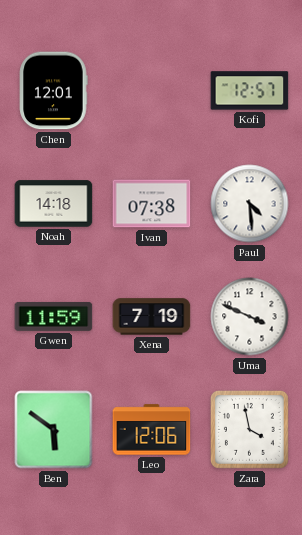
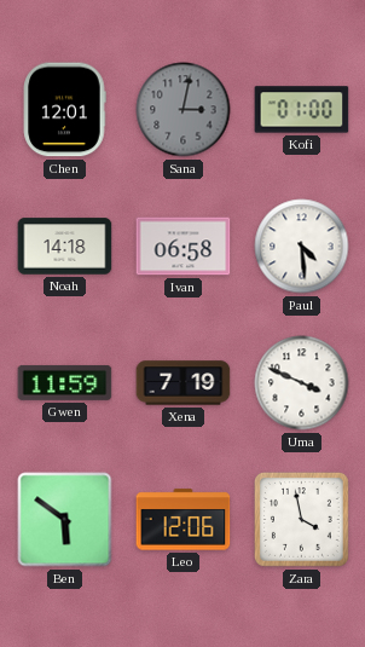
Sana: none -> 3:02 (184, 110)
Kofi: 12:57 -> 01:00 (302, 110)
Ivan: 07:38 -> 06:58 (184, 247)
